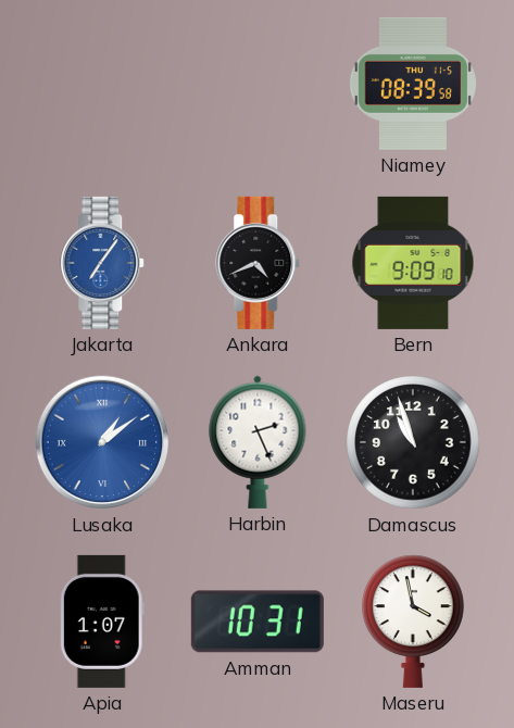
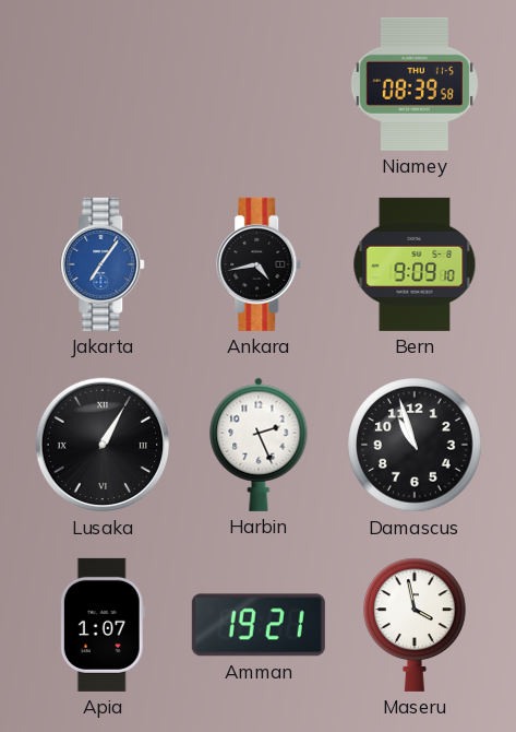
Ankara: 4:41 -> 4:43 (260, 264)
Lusaka: 1:09 -> 1:05 (103, 445)
Lusaka dial: blue -> black (103, 445)
Amman: 10:31 -> 19:21 (259, 625)
